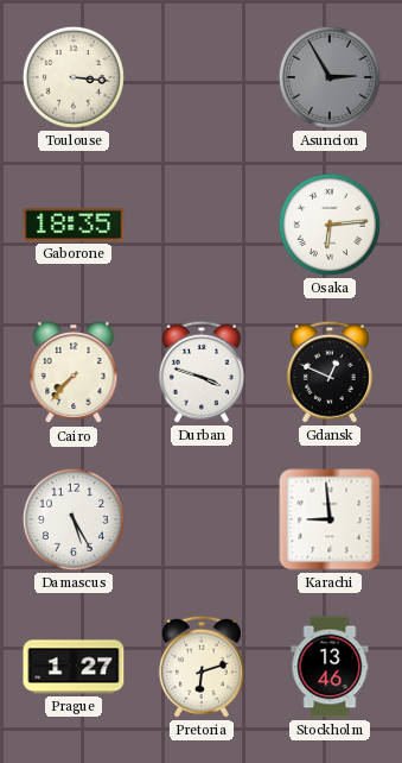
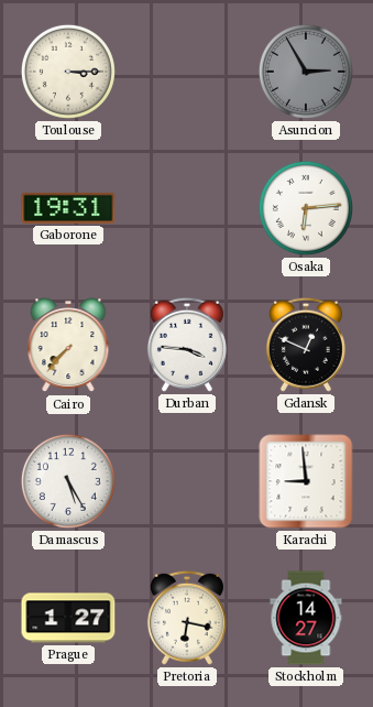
Toulouse: 3:16 -> 3:15 (68, 72)
Gaborone: 18:35 -> 19:31 (68, 208)
Durban: 3:48 -> 3:46 (187, 345)
Pretoria: 6:12 -> 6:17 (187, 618)
Stockholm: 13:46 -> 14:27 (306, 618)
